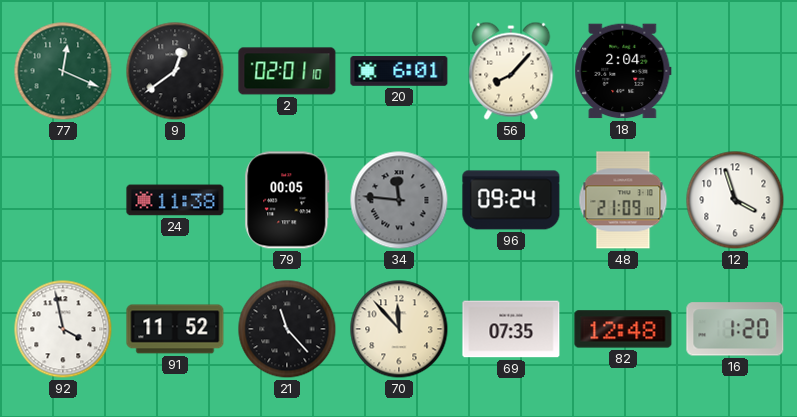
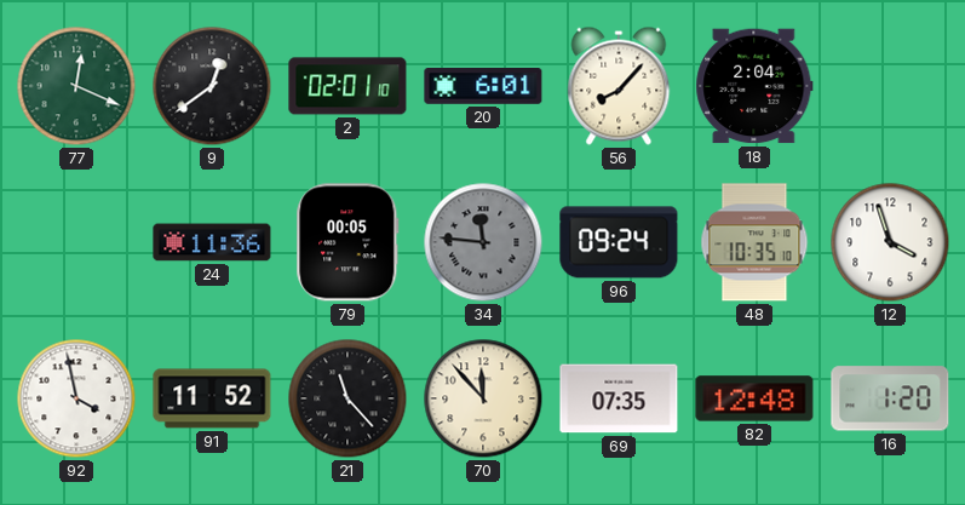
24: 11:38 -> 11:36 (212, 242)
48: 21:09 -> 10:35 (754, 242)
